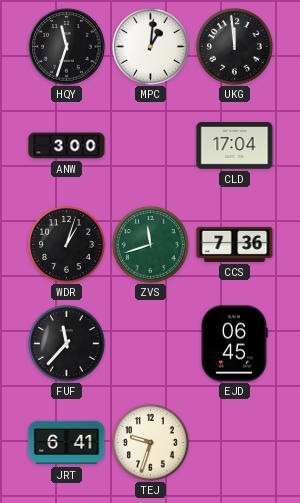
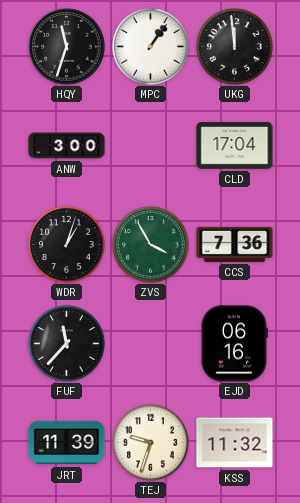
MPC: 1:01 -> 1:06 (150, 46)
ZVS: 11:42 -> 3:55 (150, 244)
EJD: 06:45 -> 06:16 (235, 344)
JRT: 6:41 -> 11:39 (67, 443)
KSS: none -> 11:32 (235, 443)
